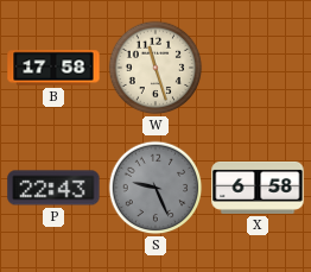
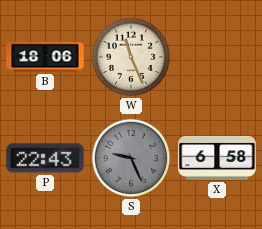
B: 17:58 -> 18:06 (45, 57)
W: 11:27 -> 11:26 (131, 57)
